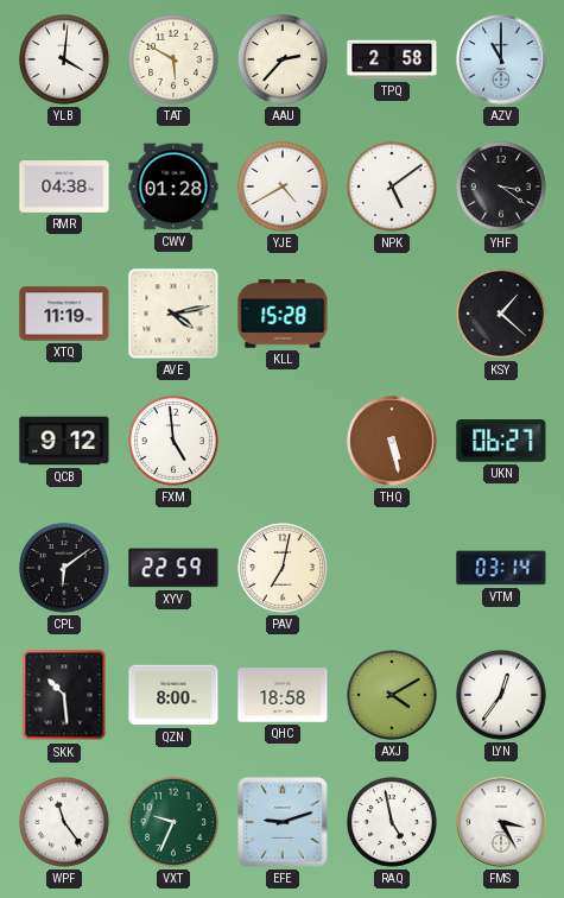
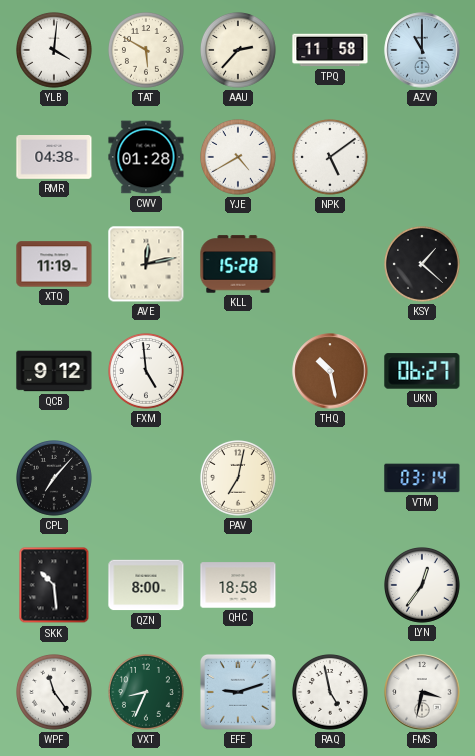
TPQ: 2:58 -> 11:58 (330, 50)
YHF: 3:21 -> none (502, 188)
AVE: 4:13 -> 12:13 (146, 264)
THQ: 5:28 -> 10:28 (330, 371)
CPL: 6:09 -> 7:07 (55, 479)
XYV: 22:59 -> none (173, 568)
AXJ: 4:10 -> none (392, 695)
VXT: 9:34 -> 8:34 (147, 693)
FMS: 3:25 -> 3:32 (422, 692)
